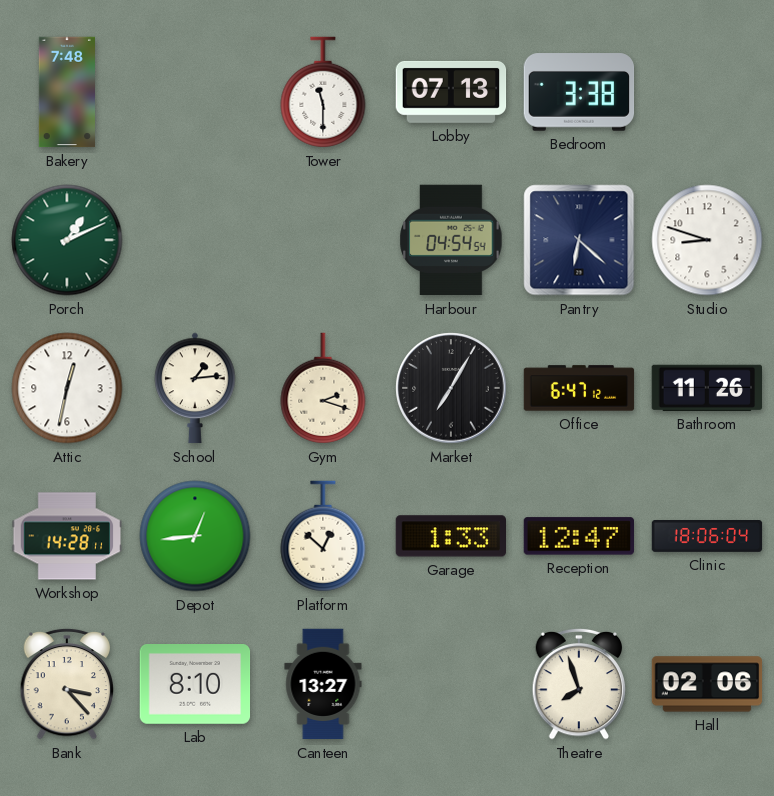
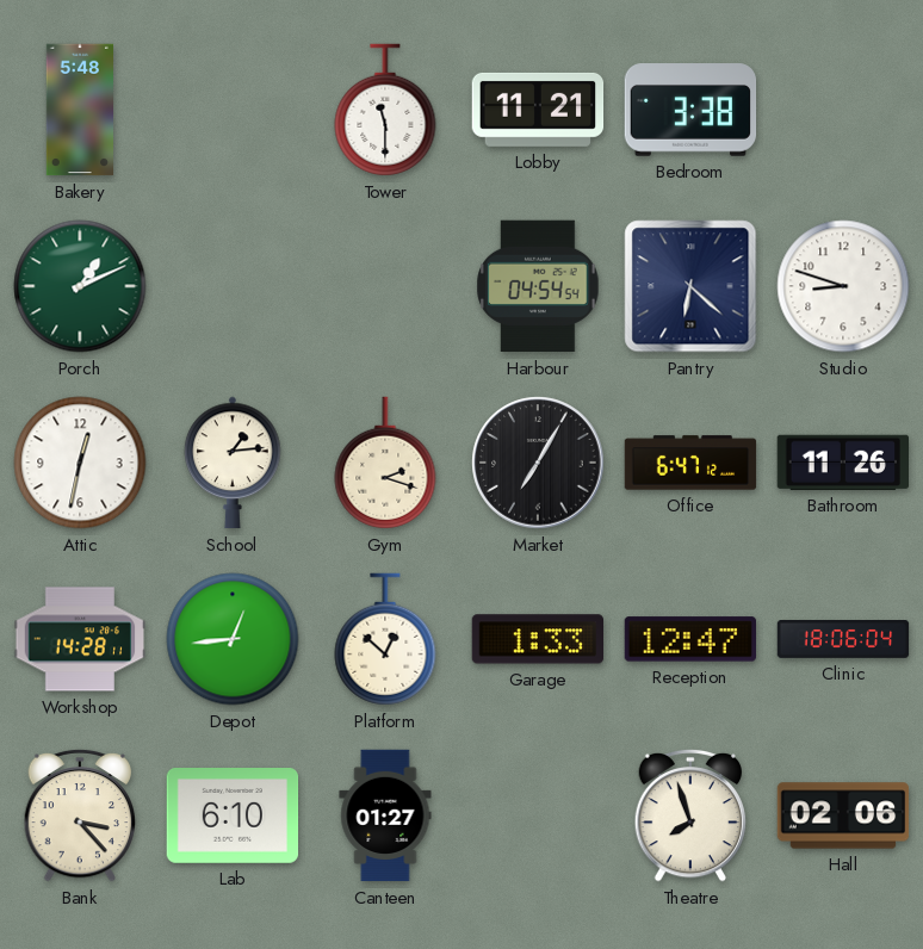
Bakery: 7:48 -> 5:48 (79, 110)
Lobby: 07:13 -> 11:21 (538, 110)
Lab: 8:10 -> 6:10 (233, 817)
Canteen: 13:27 -> 01:27 (385, 815)
